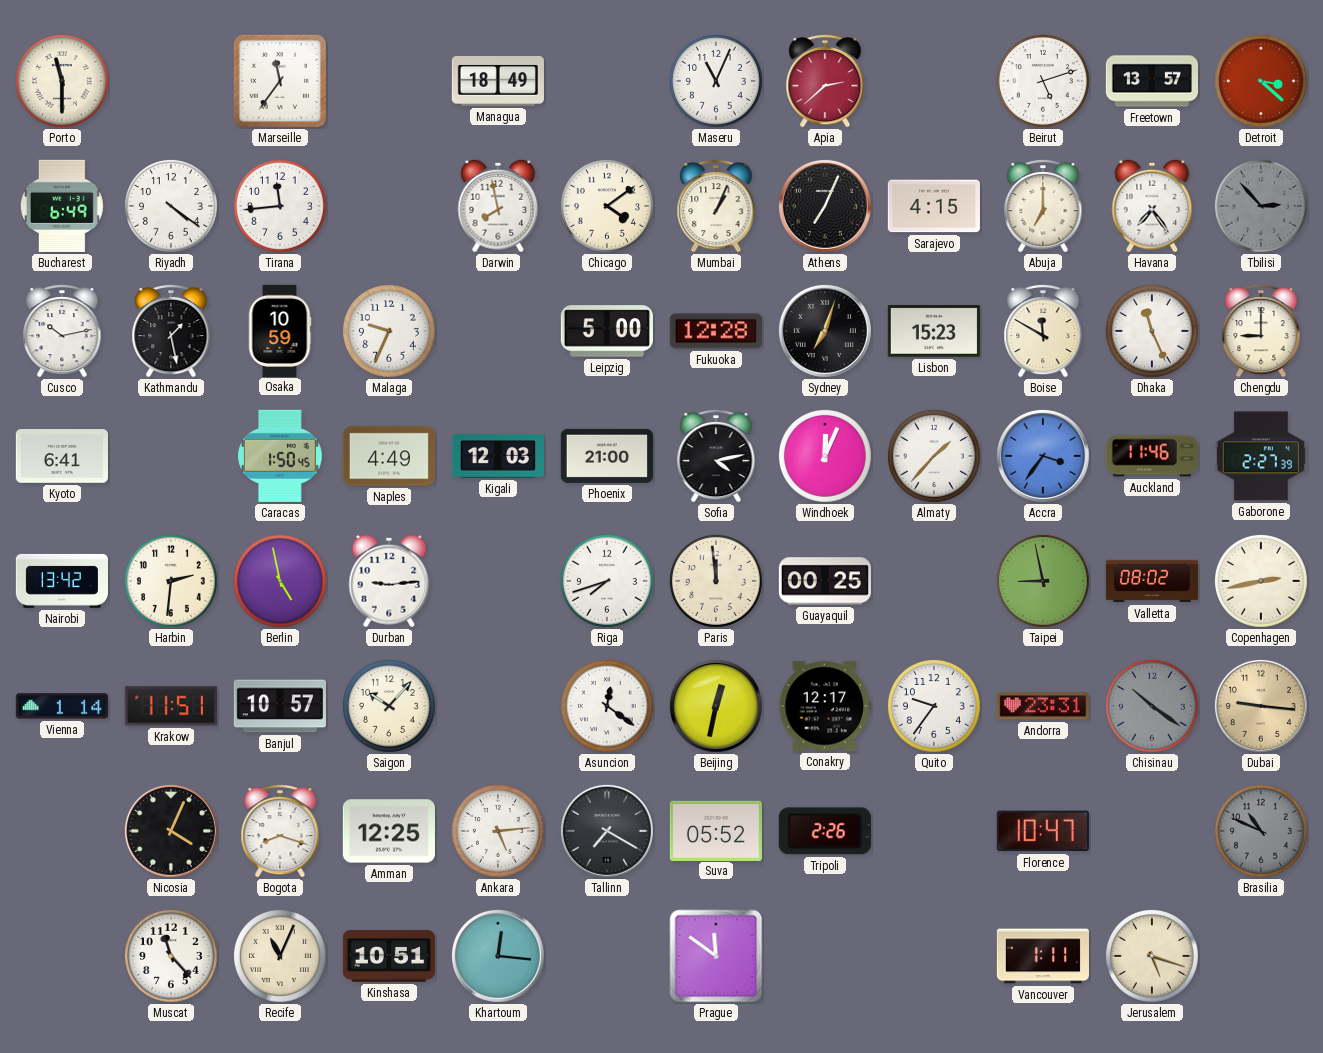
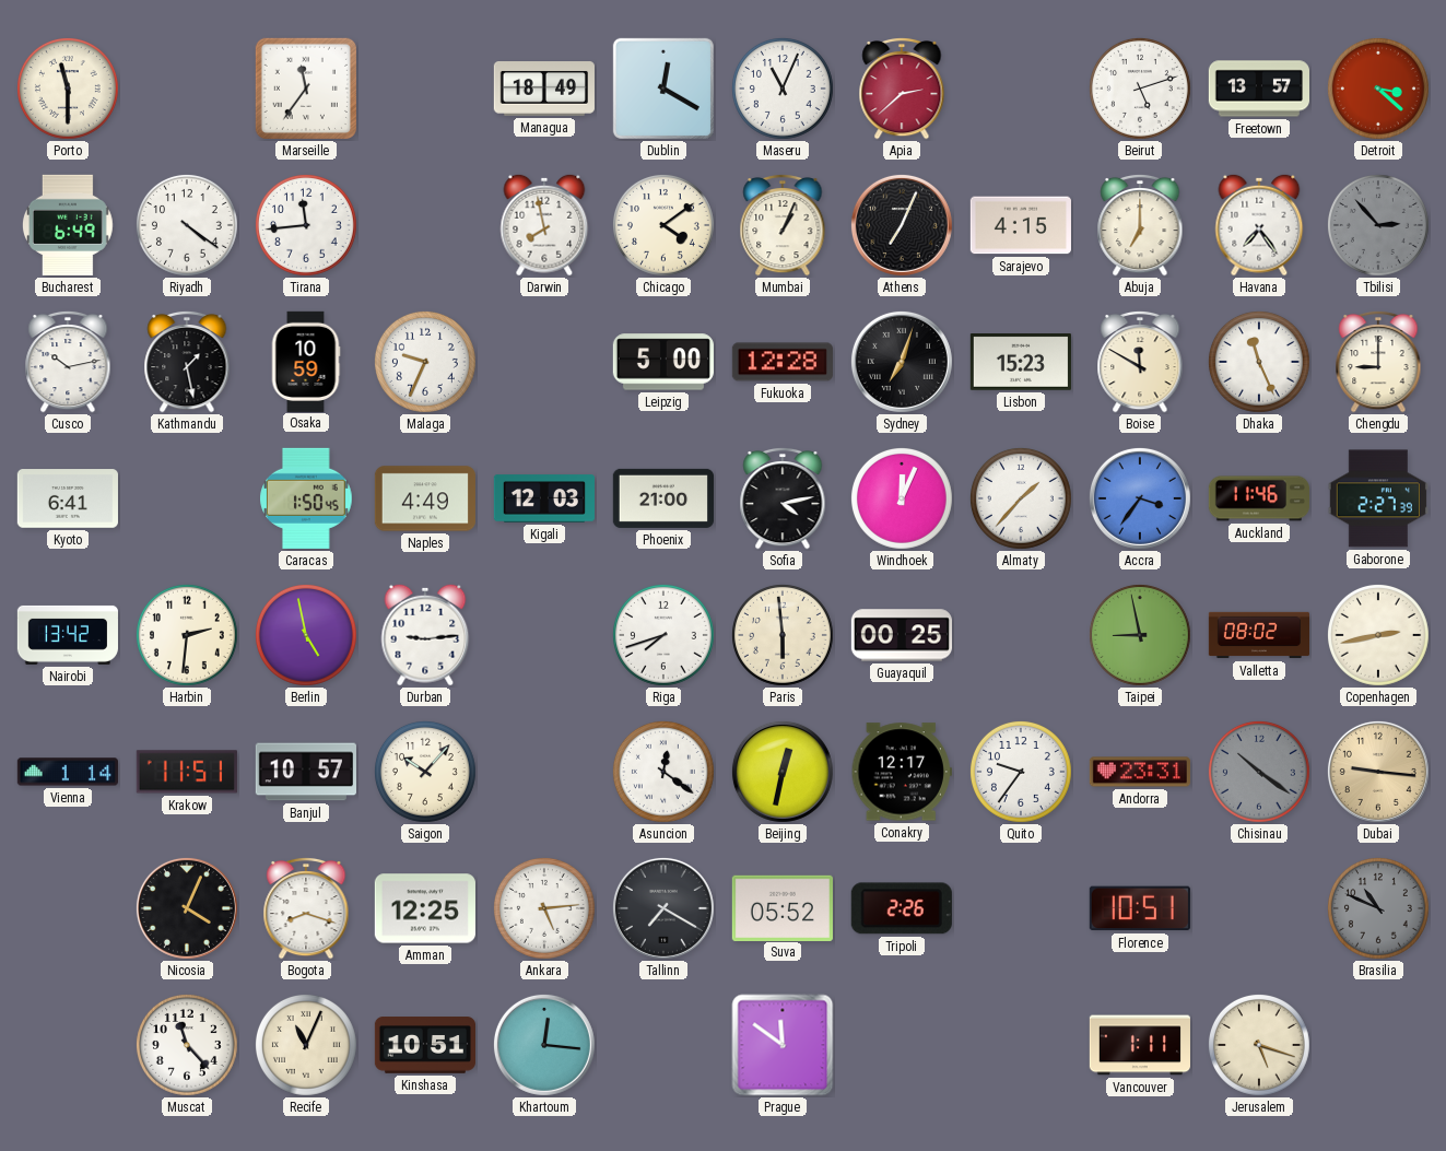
Dublin: none -> 12:20 (663, 89)
Paris: 11:59 -> 5:59 (783, 635)
Florence: 10:47 -> 10:51 (1140, 908)
